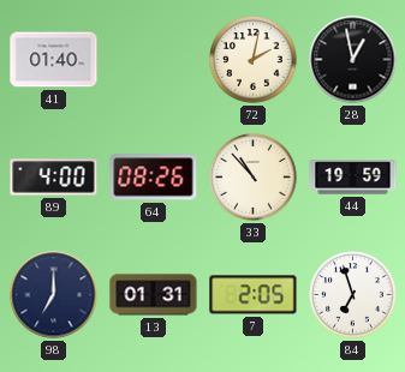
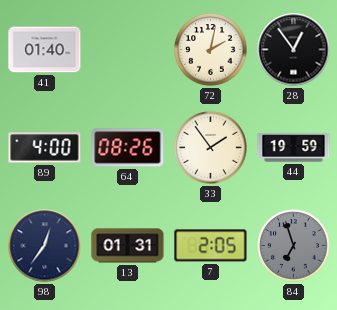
28: 12:58 -> 12:54 (294, 50)
33: 10:53 -> 1:54 (211, 148)
98: 7:00 -> 12:36 (45, 246)
84 dial: white -> grey (294, 246)
